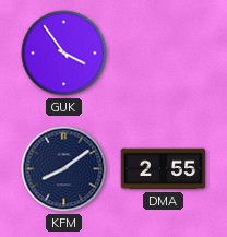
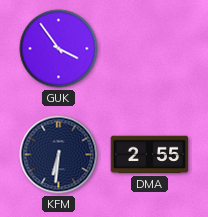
KFM: 8:09 -> 6:31 (59, 155)
